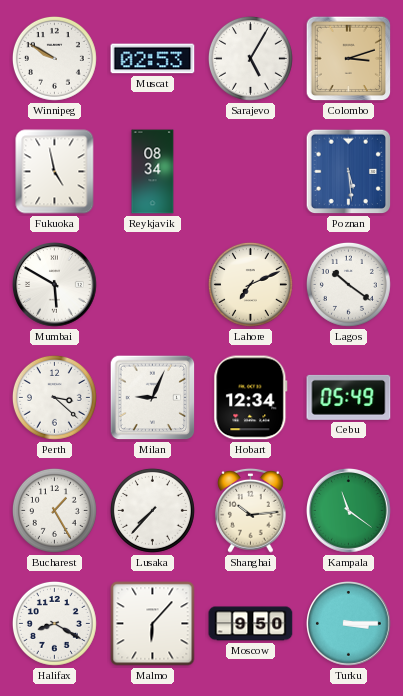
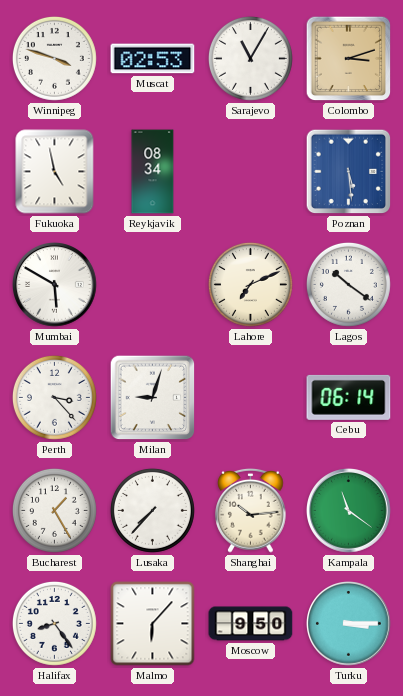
Winnipeg: 9:50 -> 3:48 (54, 58)
Sarajevo: 5:05 -> 11:05 (250, 58)
Perth: 3:22 -> 3:23 (54, 397)
Milan: 9:04 -> 9:03 (153, 398)
Hobart: 12:34 -> none (251, 398)
Cebu: 05:49 -> 06:14 (349, 397)
Halifax: 8:20 -> 8:24 (54, 623)
